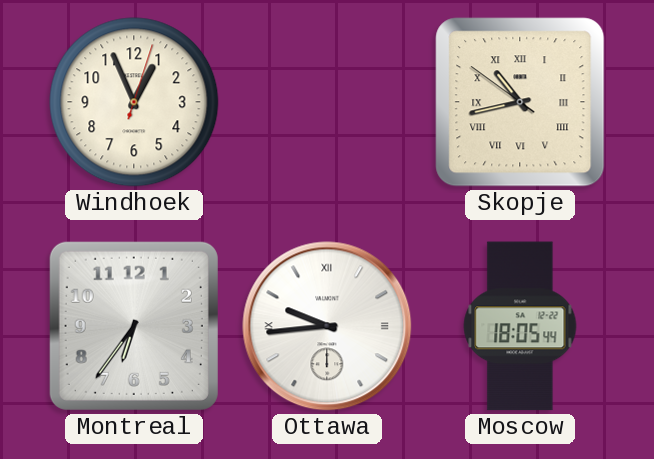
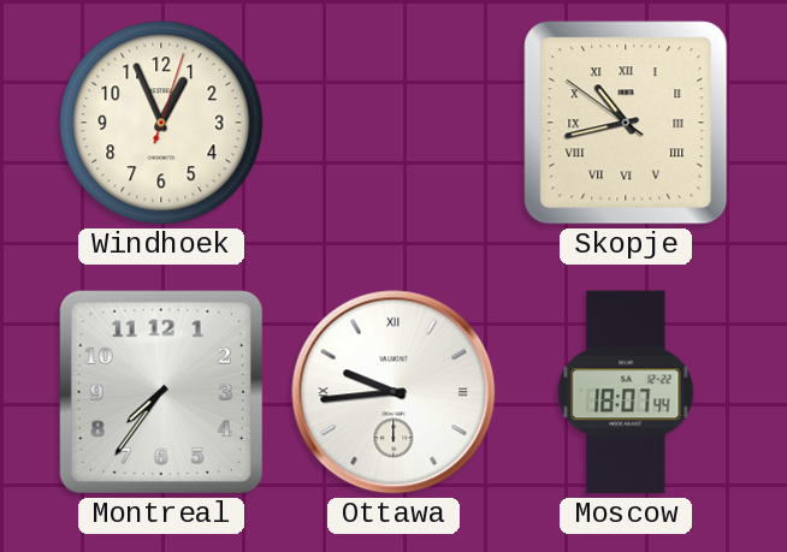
Montreal: 6:36 -> 7:36 (161, 392)
Moscow: 18:05 -> 18:07 (626, 392)
